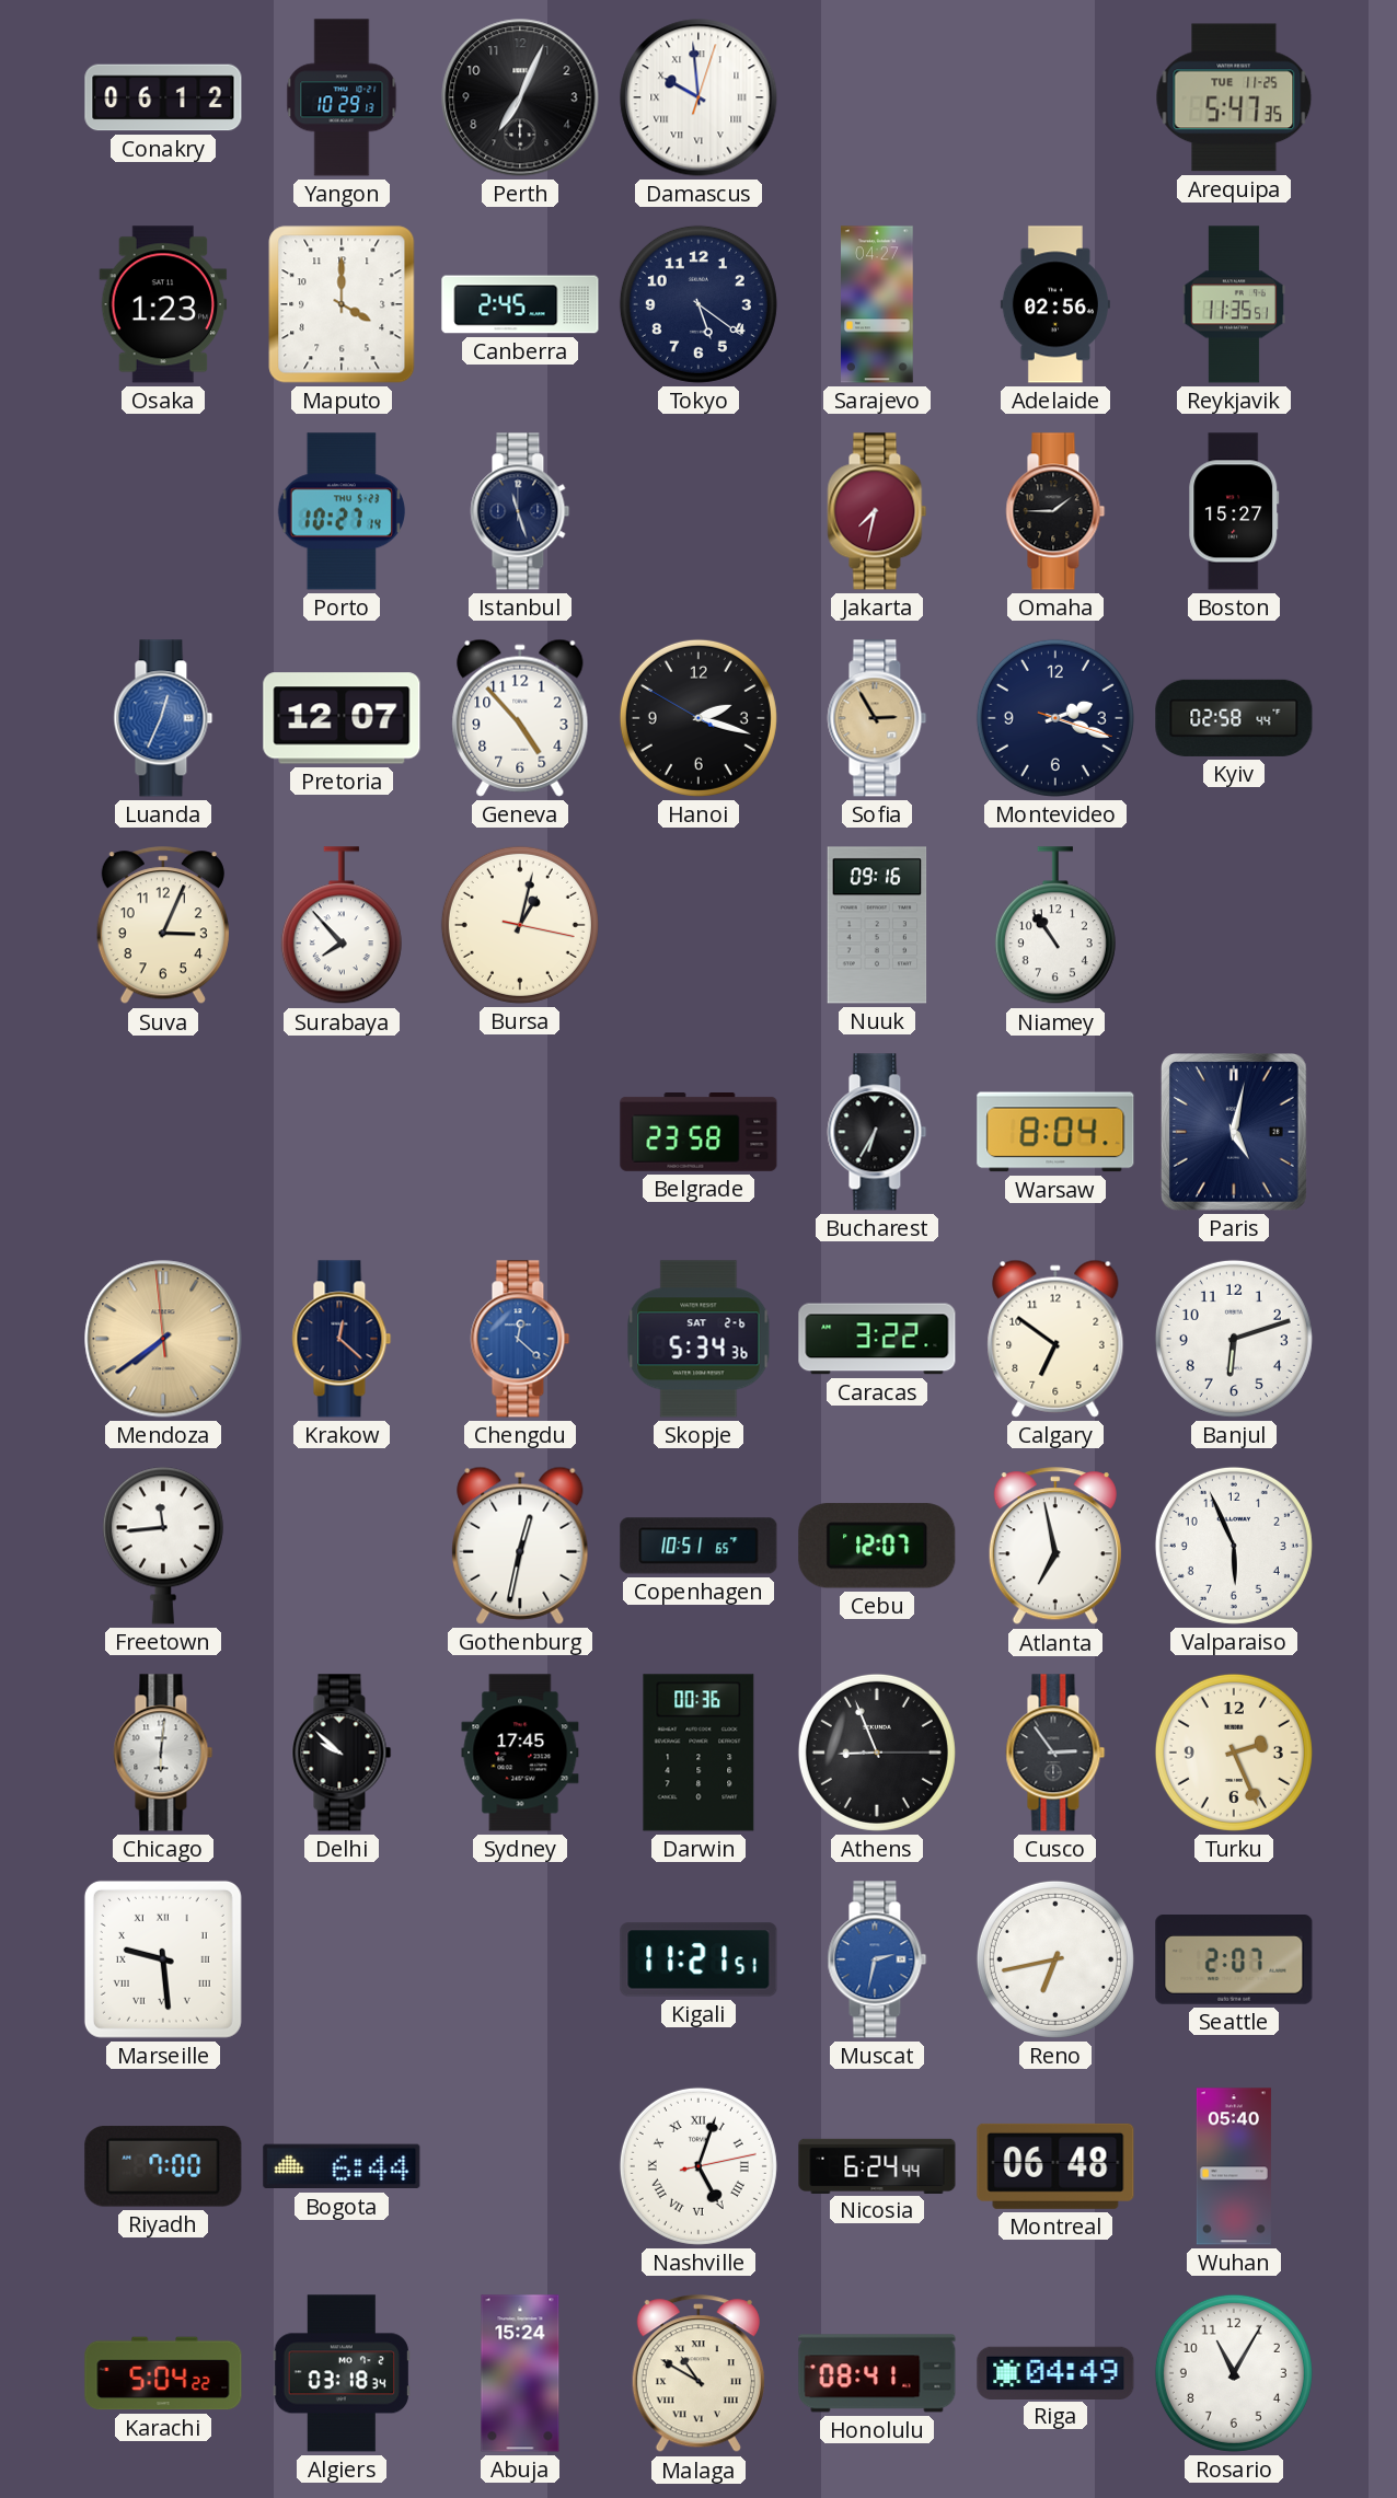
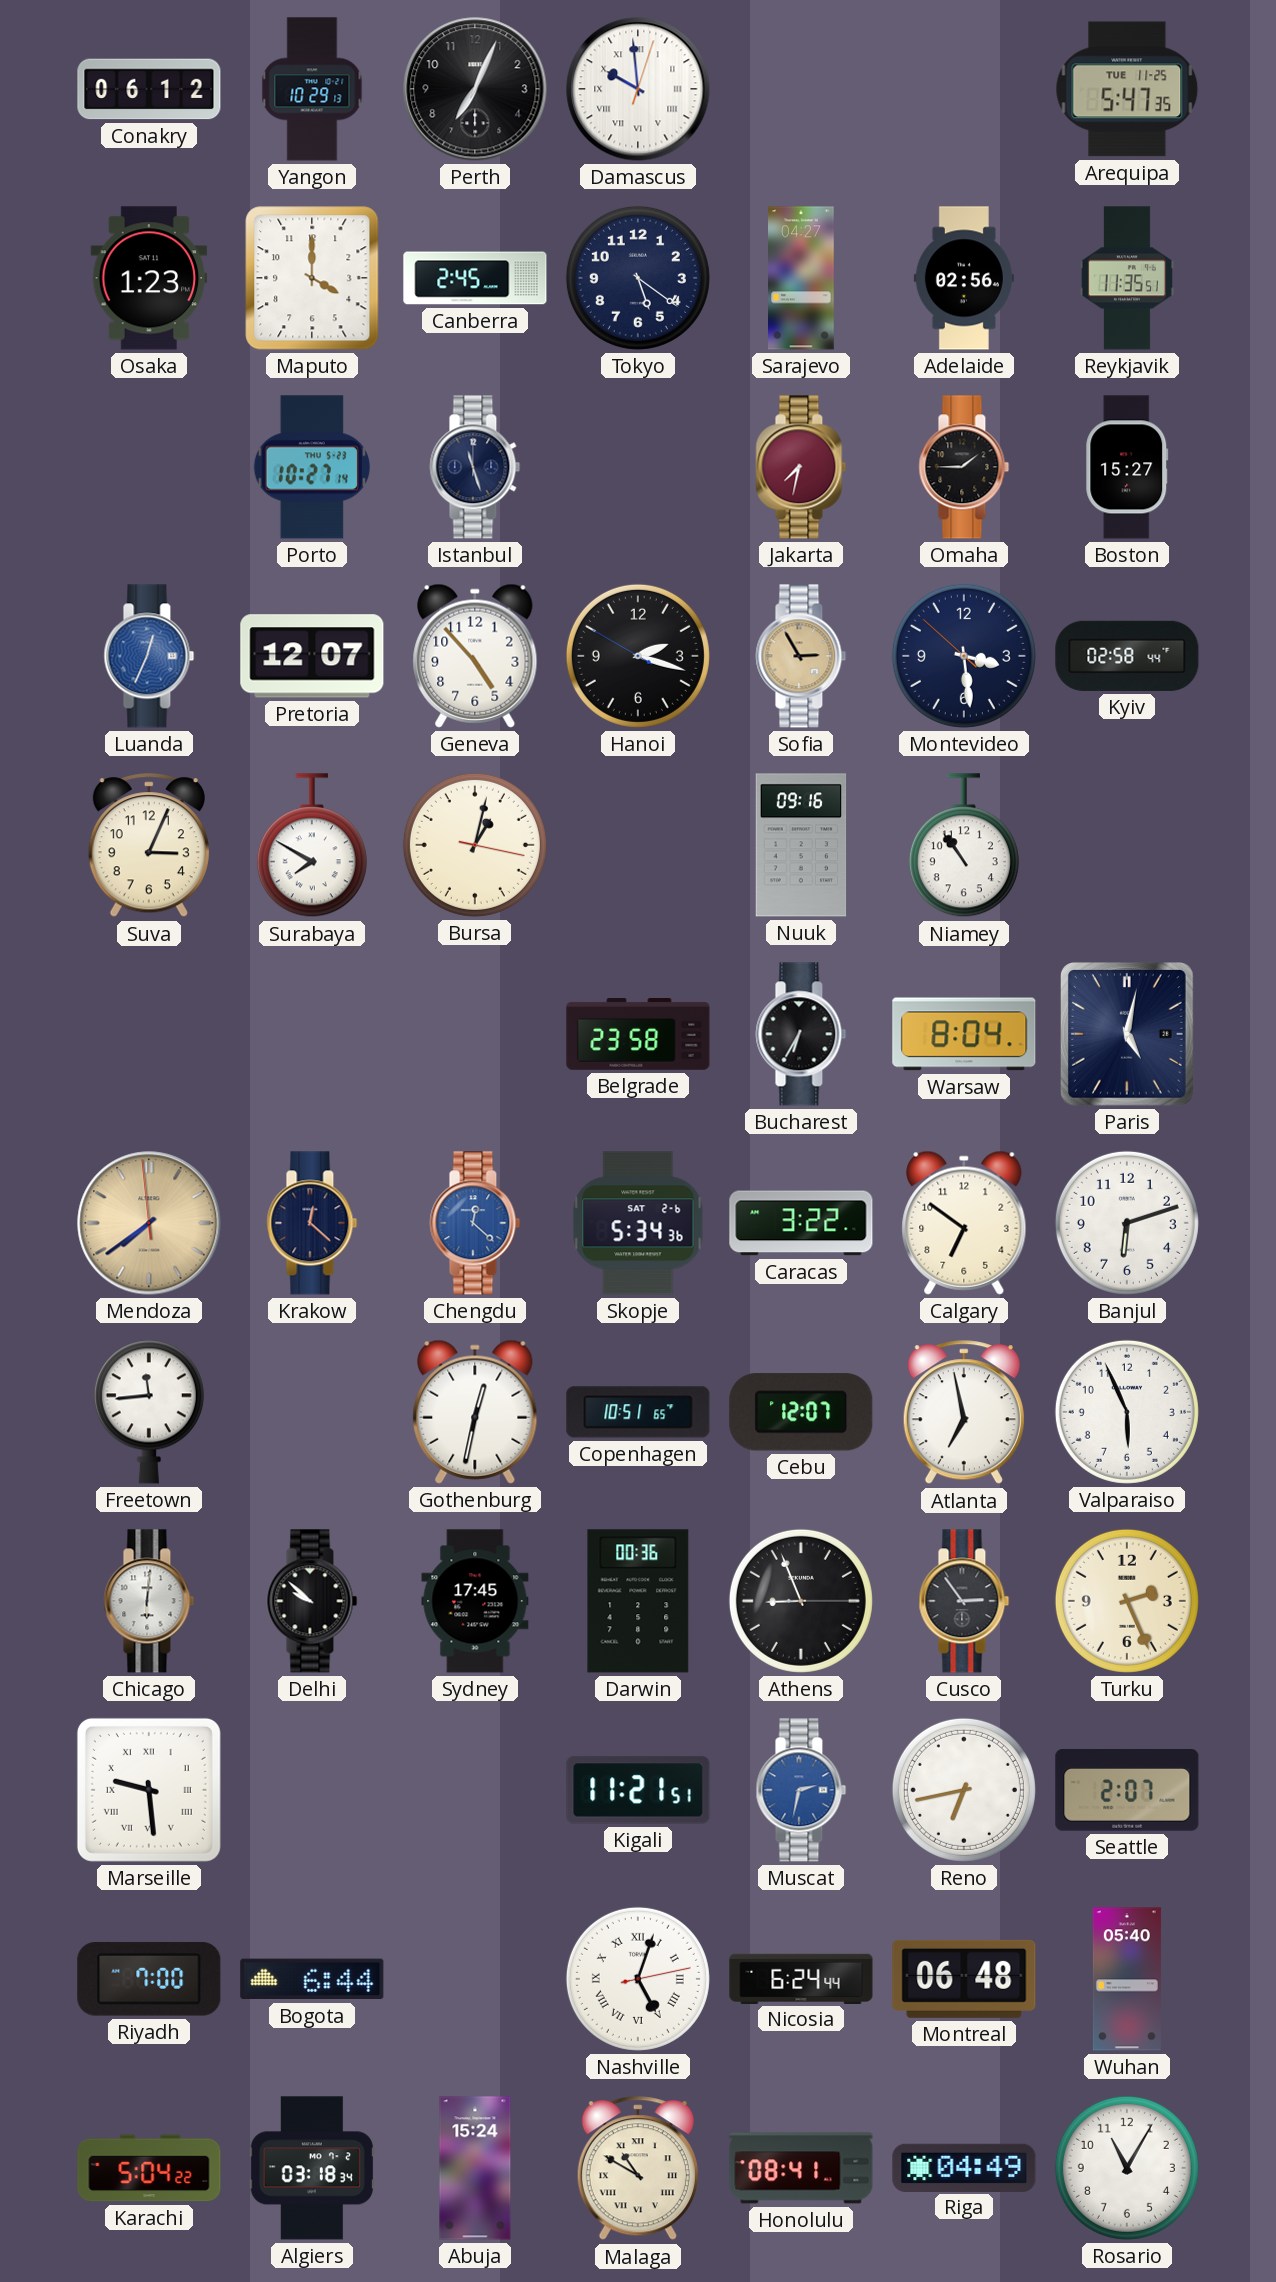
Montevideo: 2:18 -> 3:28 (964, 656)
Surabaya: 7:53 -> 7:50 (312, 846)
